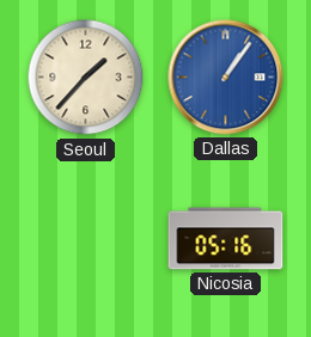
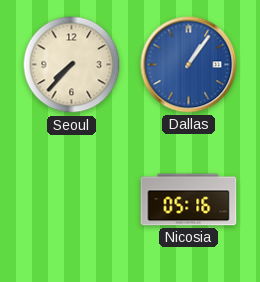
Seoul: 1:37 -> 7:37 (72, 65)
